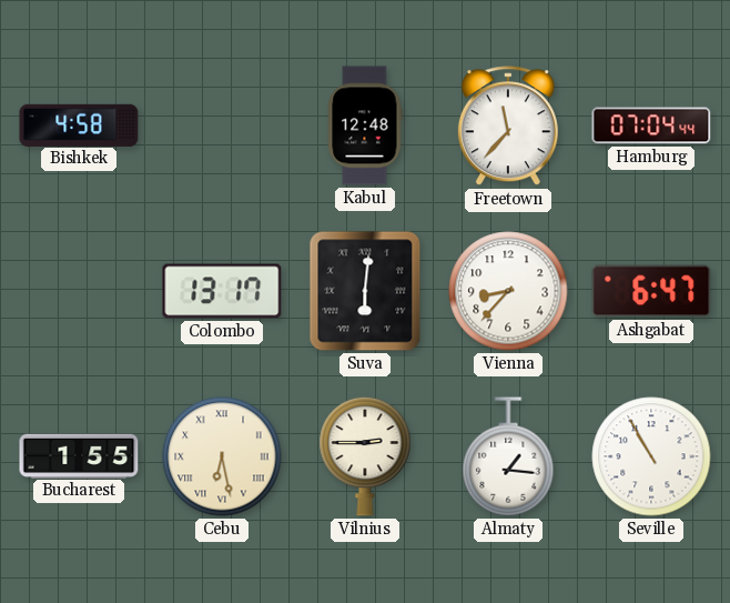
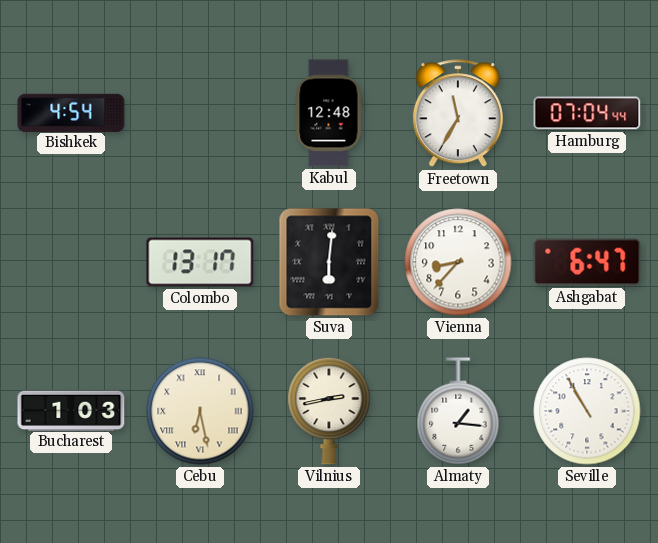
Bishkek: 4:58 -> 4:54 (71, 112)
Freetown: 11:37 -> 11:35 (458, 114)
Bucharest: 1:55 -> 1:03 (71, 410)
Vilnius: 2:45 -> 2:43 (329, 411)
